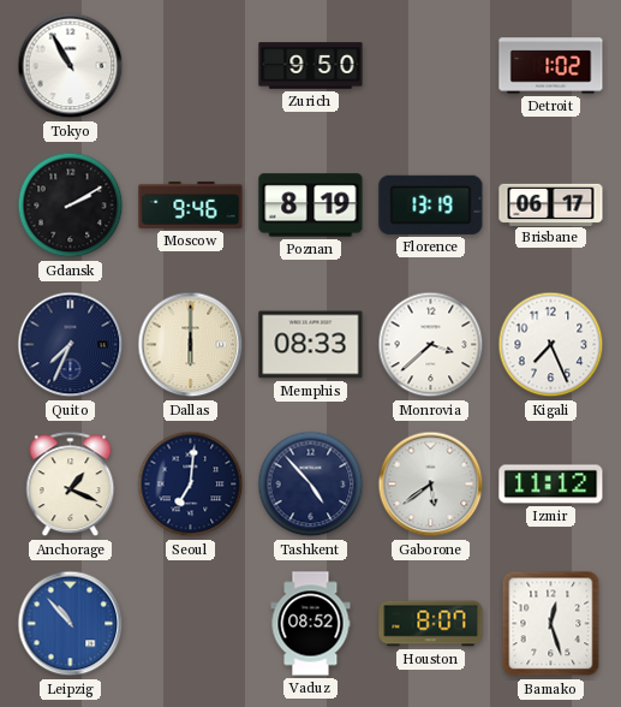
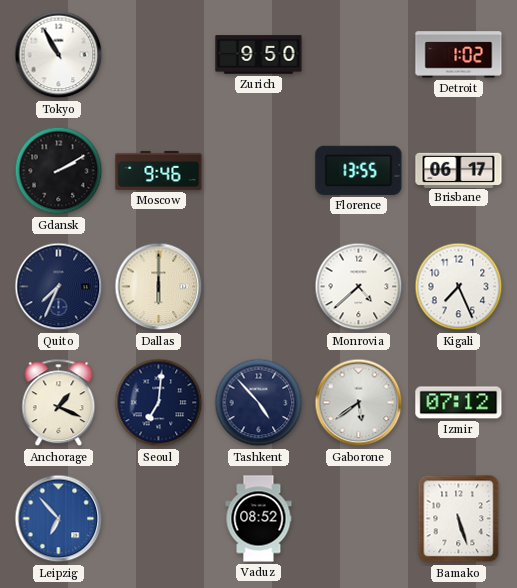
Poznan: 8:19 -> none (311, 206)
Florence: 13:19 -> 13:55 (359, 170)
Memphis: 08:33 -> none (311, 345)
Monrovia: 3:38 -> 4:38 (359, 287)
Izmir: 11:12 -> 07:12 (459, 403)
Leipzig: 10:53 -> 6:53 (59, 519)
Houston: 8:07 -> none (431, 624)
Bamako: 12:27 -> 5:27 (459, 519)
